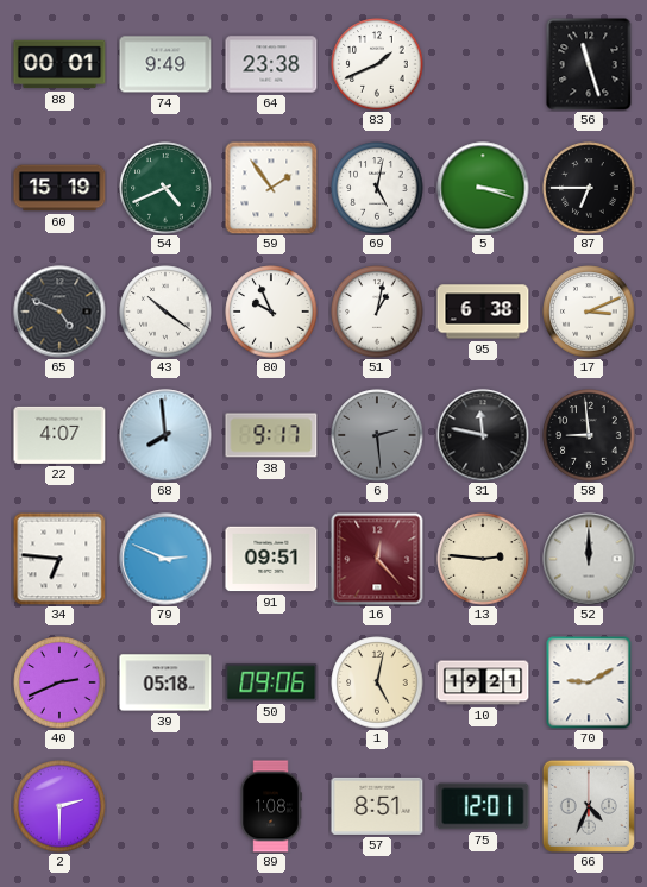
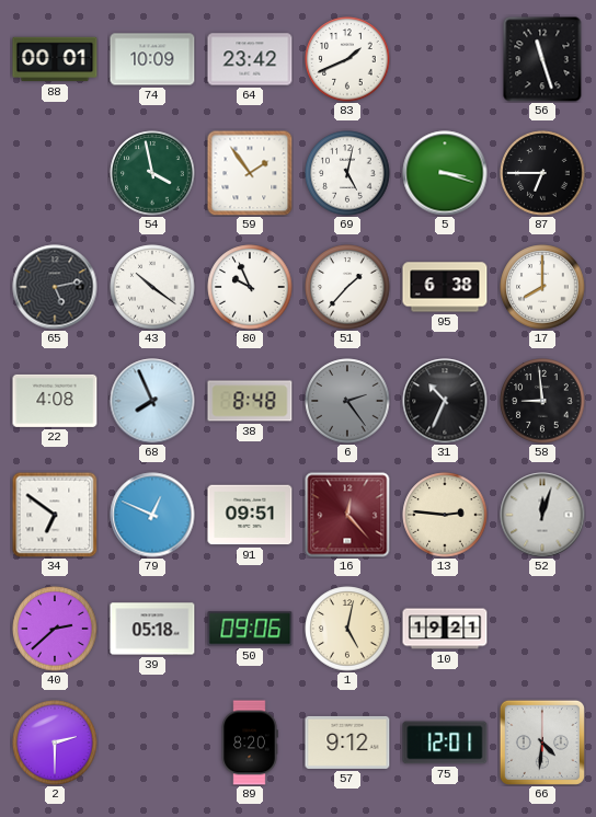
74: 9:49 -> 10:09 (152, 59)
64: 23:38 -> 23:42 (250, 59)
60: 15:19 -> none (59, 188)
54: 4:41 -> 3:58 (152, 173)
65: 4:49 -> 5:13 (55, 287)
51: 1:02 -> 1:37 (347, 287)
17: 3:11 -> 8:00 (542, 287)
22: 4:07 -> 4:08 (55, 401)
68: 7:59 -> 7:56 (152, 401)
38: 9:17 -> 8:48 (250, 401)
6: 2:29 -> 2:24 (347, 401)
31: 11:47 -> 10:34 (445, 401)
34: 6:46 -> 6:51 (55, 515)
79: 2:49 -> 12:49 (152, 515)
52: 12:00 -> 12:03 (542, 515)
40: 2:41 -> 2:38 (55, 629)
70: 9:10 -> none (589, 682)
89: 1:08 -> 8:20 (250, 743)
57: 8:51 -> 9:12 (347, 743)
66: 4:34 -> 4:31 (542, 743)
